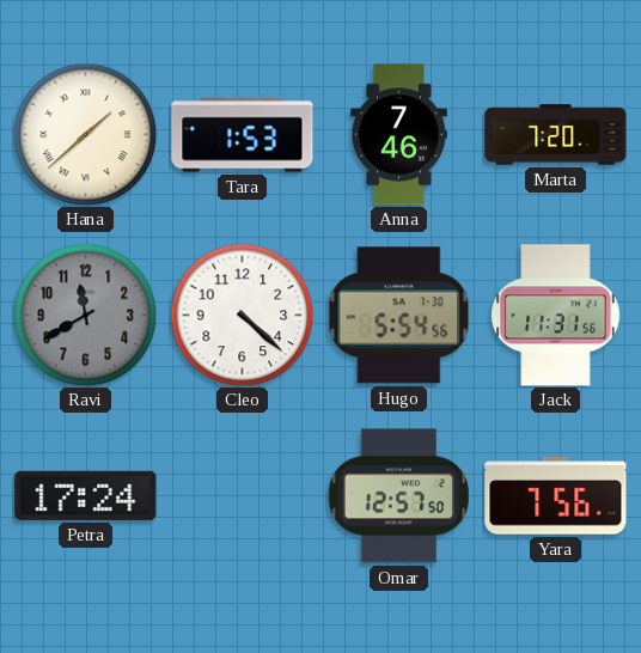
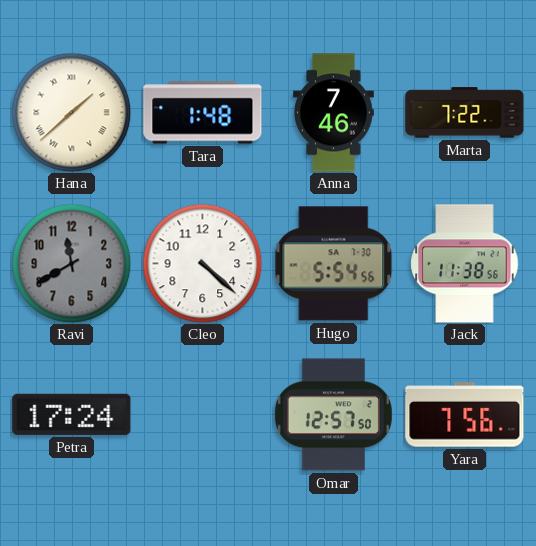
Tara: 1:53 -> 1:48 (203, 113)
Marta: 7:20 -> 7:22 (465, 113)
Jack: 11:31 -> 11:38 (465, 264)
